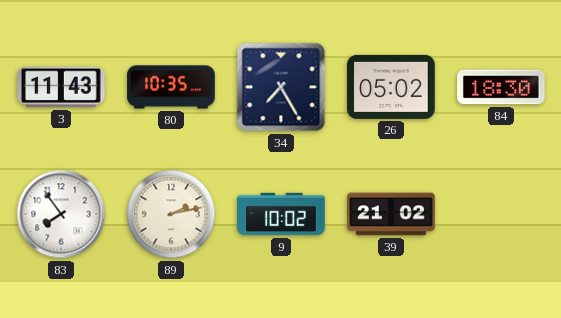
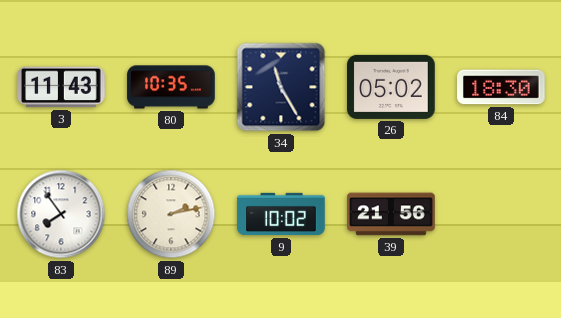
34: 7:25 -> 11:25 (281, 87)
39: 21:02 -> 21:56 (391, 214)
